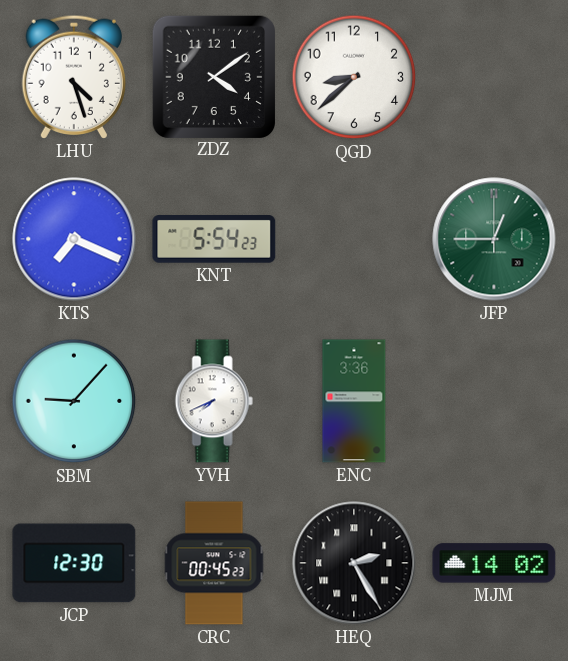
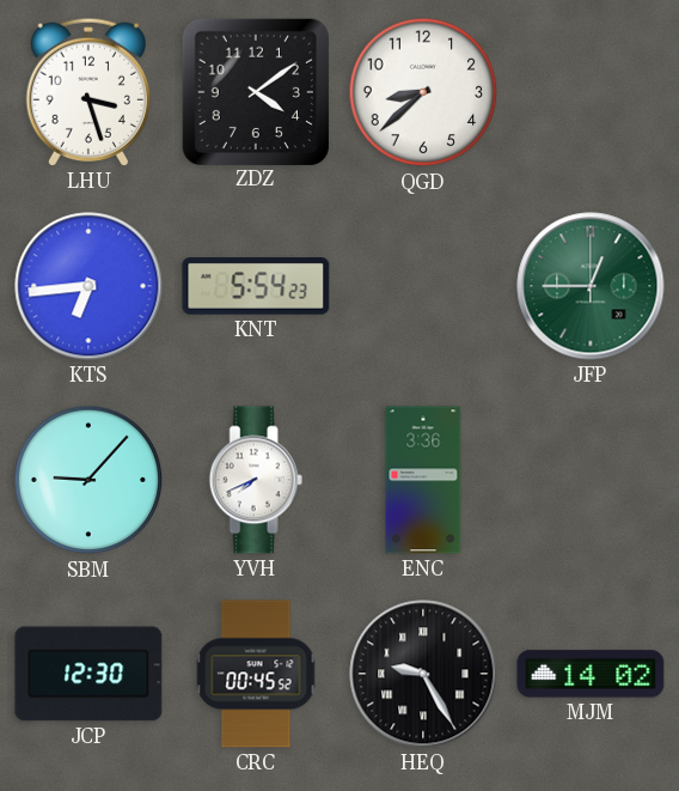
LHU: 4:27 -> 3:27 (87, 92)
KTS: 7:19 -> 6:44 (88, 286)
CRC: 00:45:23 -> 00:45:52 (256, 674)
HEQ: 2:25 -> 9:25 (423, 674)
